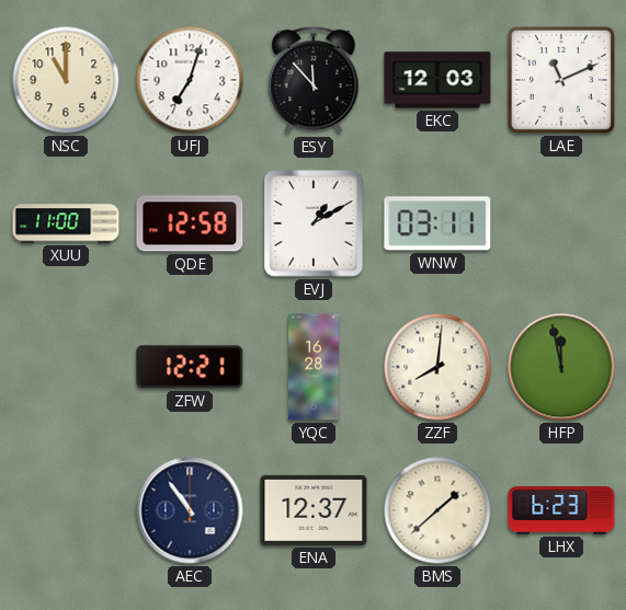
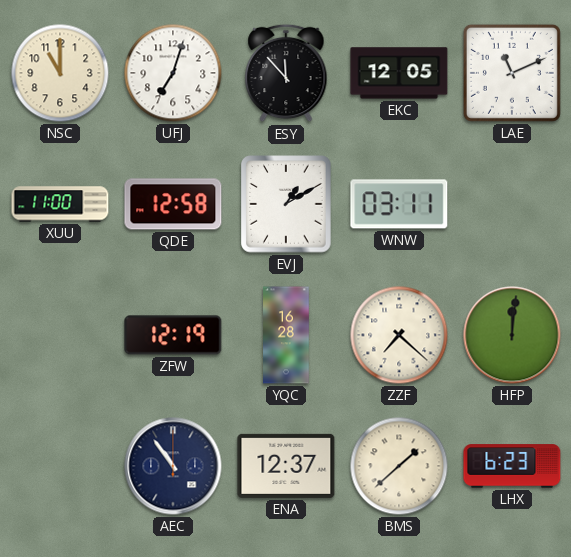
EKC: 12:03 -> 12:05 (399, 73)
ZFW: 12:21 -> 12:19 (173, 335)
ZZF: 8:01 -> 7:22 (399, 335)
HFP: 11:58 -> 12:01 (512, 335)
